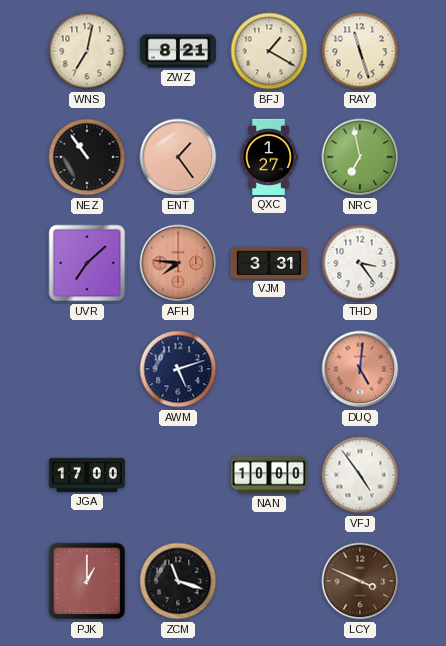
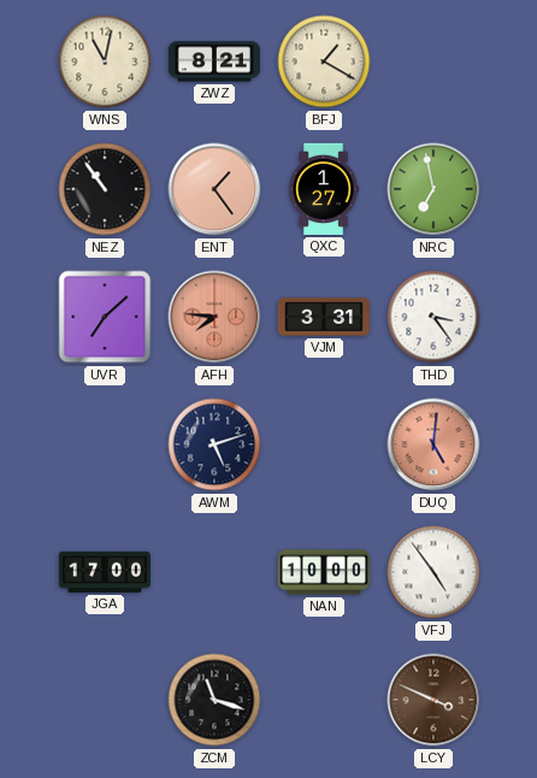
WNS: 7:02 -> 11:02 (105, 61)
RAY: 11:27 -> none (360, 51)
PJK: 1:00 -> none (87, 581)
